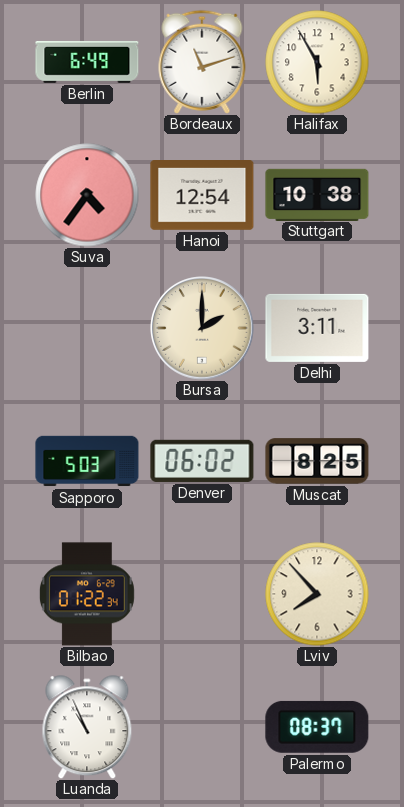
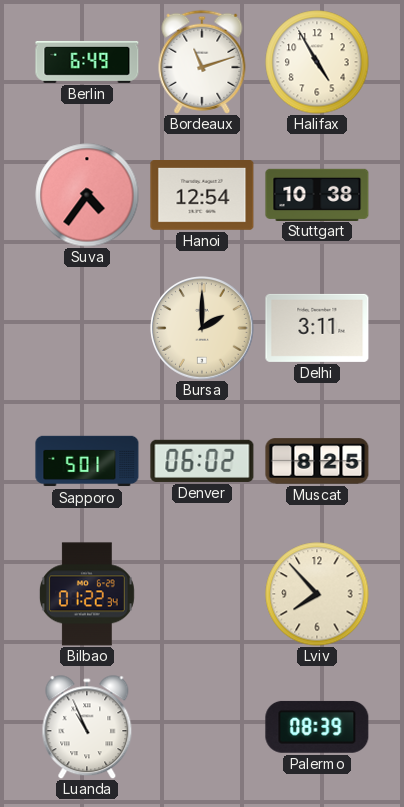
Halifax: 5:55 -> 4:55 (317, 62)
Sapporo: 5:03 -> 5:01 (87, 461)
Palermo: 08:37 -> 08:39 (317, 727)
